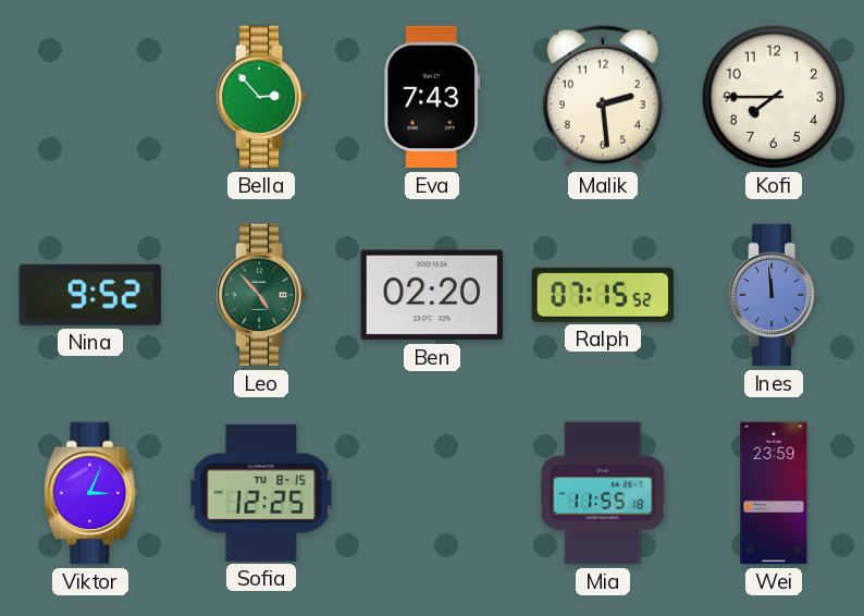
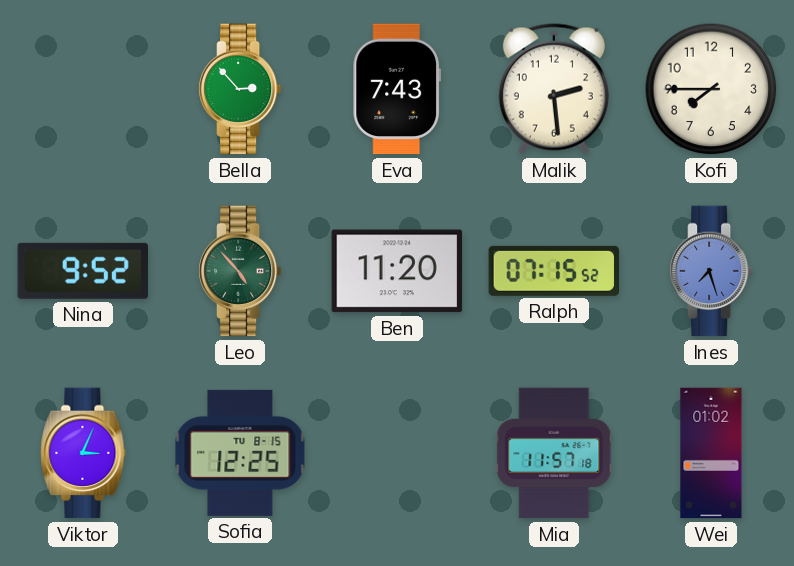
Ben: 02:20 -> 11:20 (397, 271)
Ines: 11:59 -> 7:27 (711, 271)
Mia: 11:55 -> 11:57 (554, 453)
Wei: 23:59 -> 01:02 (711, 453)
